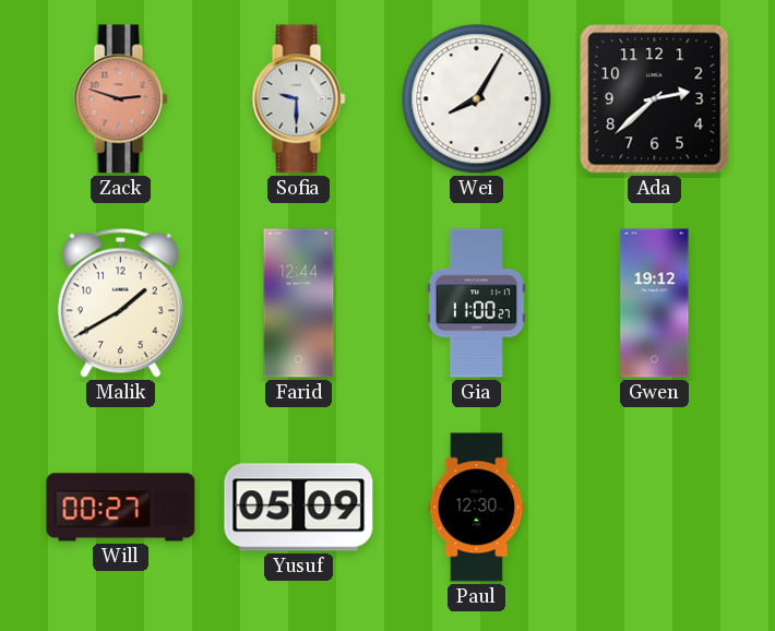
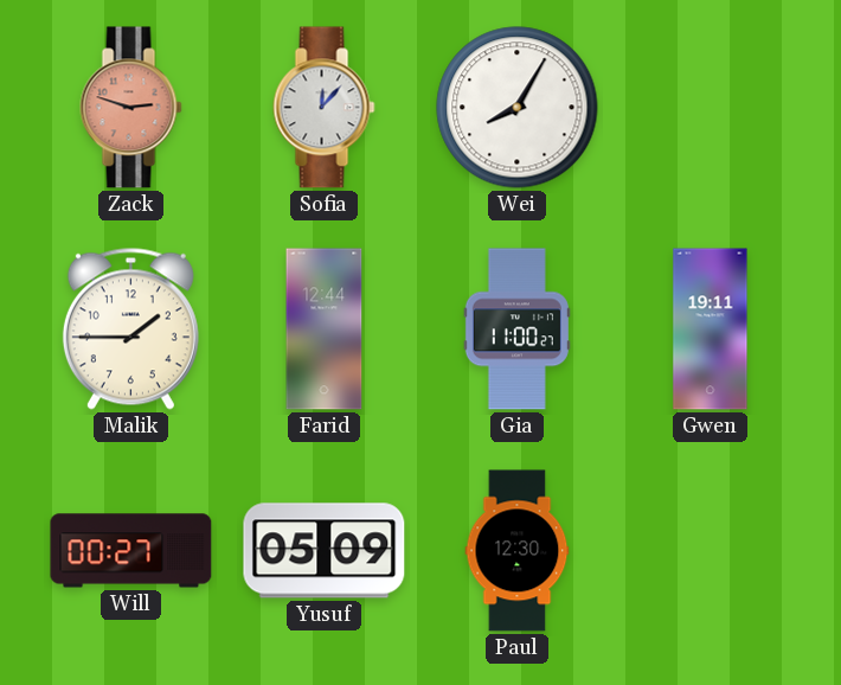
Sofia: 9:30 -> 12:07 (325, 108)
Ada: 2:38 -> none (655, 99)
Malik: 1:40 -> 1:45 (130, 328)
Gwen: 19:12 -> 19:11 (711, 329)
